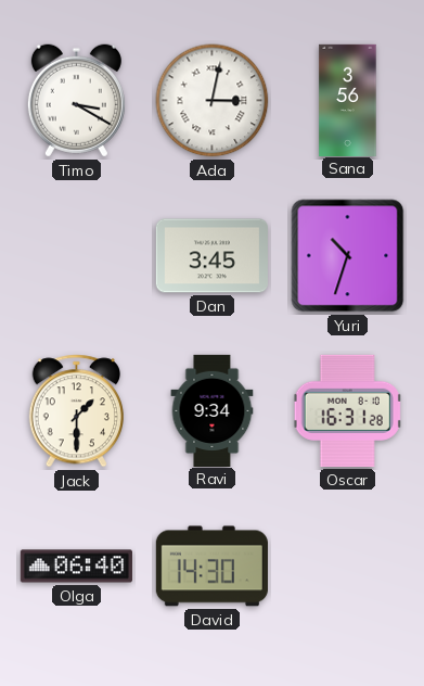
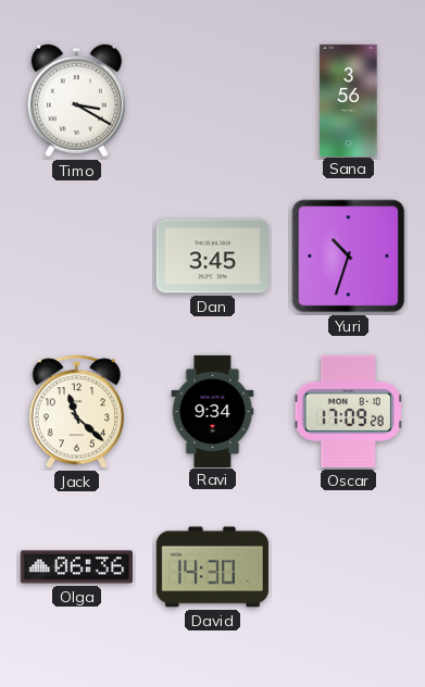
Ada: 3:02 -> none (213, 101)
Jack: 1:30 -> 11:22 (76, 412)
Oscar: 16:31 -> 17:09 (349, 411)
Olga: 06:40 -> 06:36 (76, 567)
